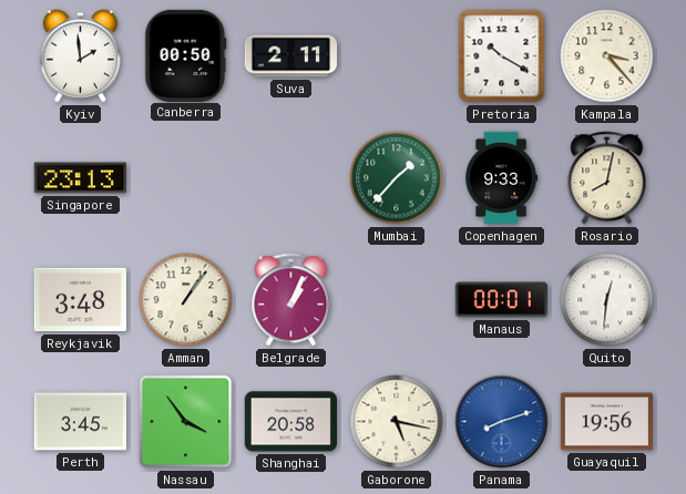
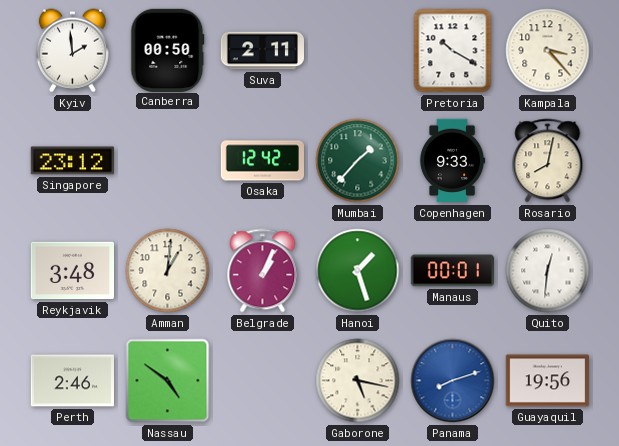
Singapore: 23:13 -> 23:12 (72, 161)
Osaka: none -> 12:42 (262, 161)
Amman: 1:06 -> 1:01 (168, 271)
Hanoi: none -> 1:27 (358, 271)
Perth: 3:45 -> 2:46 (72, 381)
Nassau: 3:54 -> 4:51 (168, 381)
Shanghai: 20:58 -> none (290, 422)
